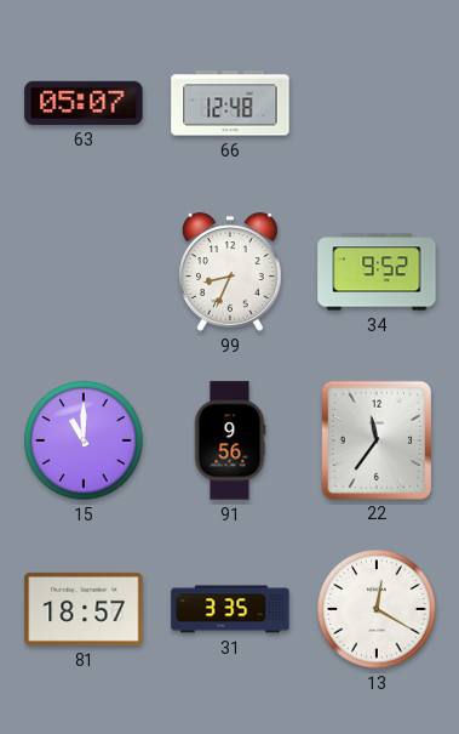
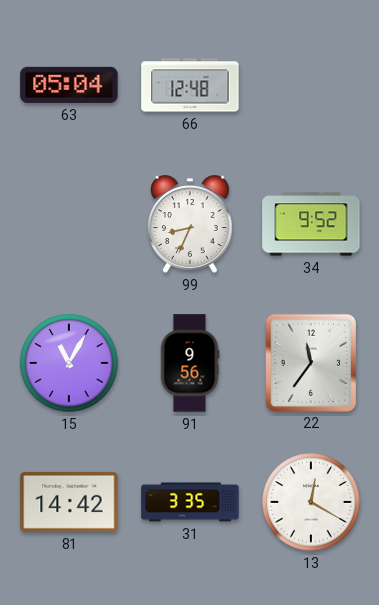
63: 05:07 -> 05:04 (69, 85)
15: 11:00 -> 11:05 (69, 363)
81: 18:57 -> 14:42 (69, 502)
